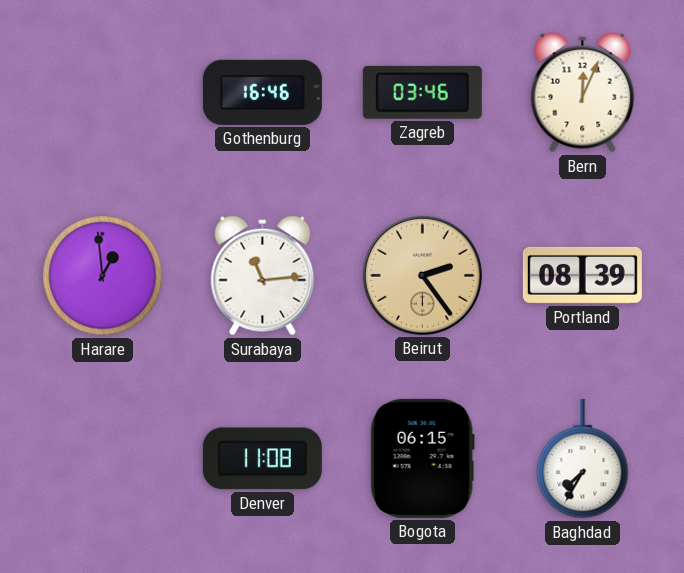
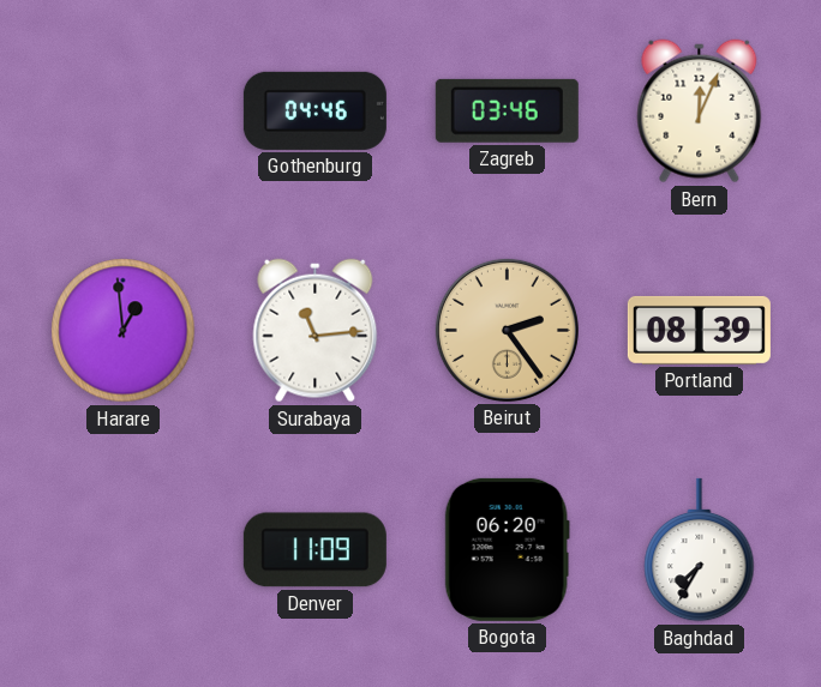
Gothenburg: 16:46 -> 04:46 (314, 110)
Denver: 11:08 -> 11:09 (314, 550)
Bogota: 06:15 -> 06:20 (507, 549)
